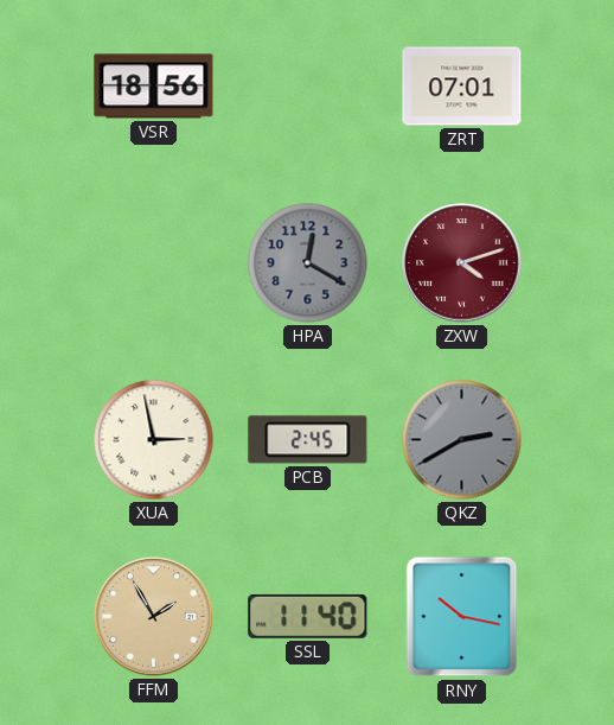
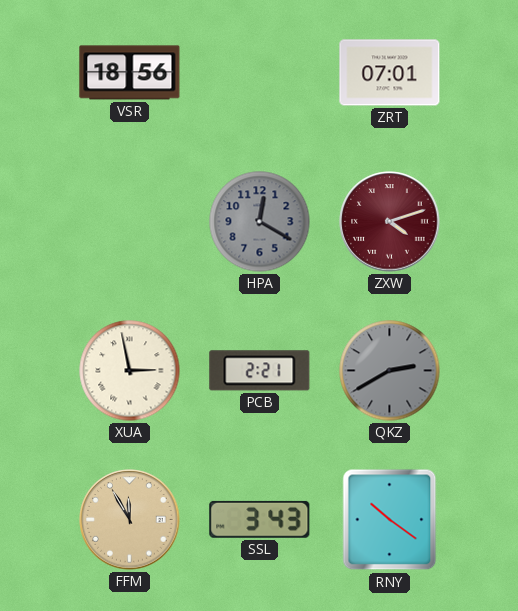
PCB: 2:45 -> 2:21 (260, 371)
FFM: 1:55 -> 11:55 (130, 520)
SSL: 11:40 -> 3:43 (260, 519)
RNY: 10:17 -> 10:21 (390, 520)
